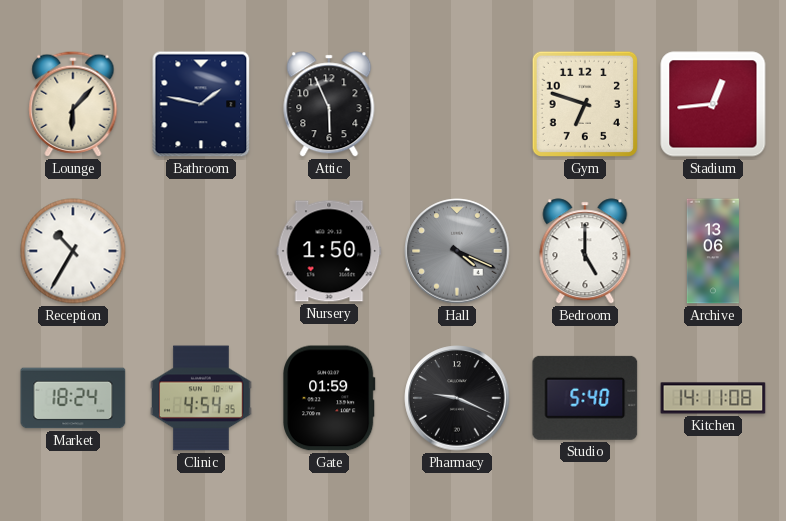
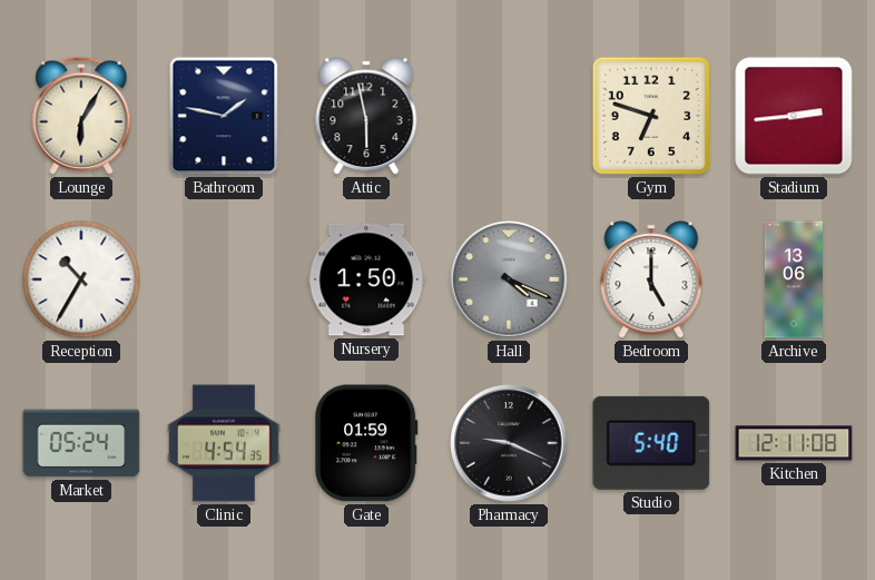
Lounge: 6:07 -> 6:05 (81, 116)
Attic: 5:56 -> 5:58 (366, 116)
Stadium: 12:44 -> 2:44 (794, 116)
Market: 18:24 -> 05:24 (81, 443)
Kitchen: 14:11 -> 12:11 (794, 443)
